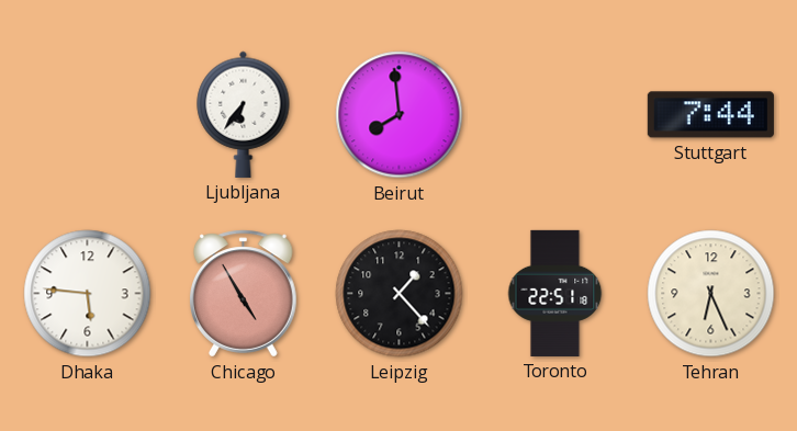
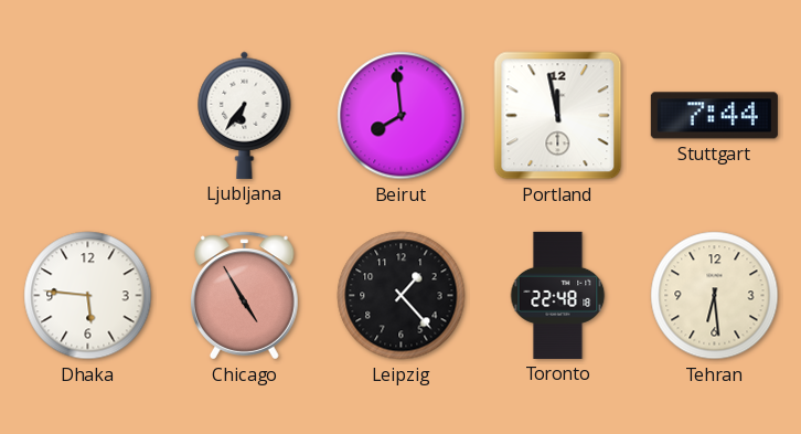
Portland: none -> 11:58 (558, 116)
Toronto: 22:51 -> 22:48 (558, 295)
Tehran: 6:26 -> 6:29 (715, 296)
